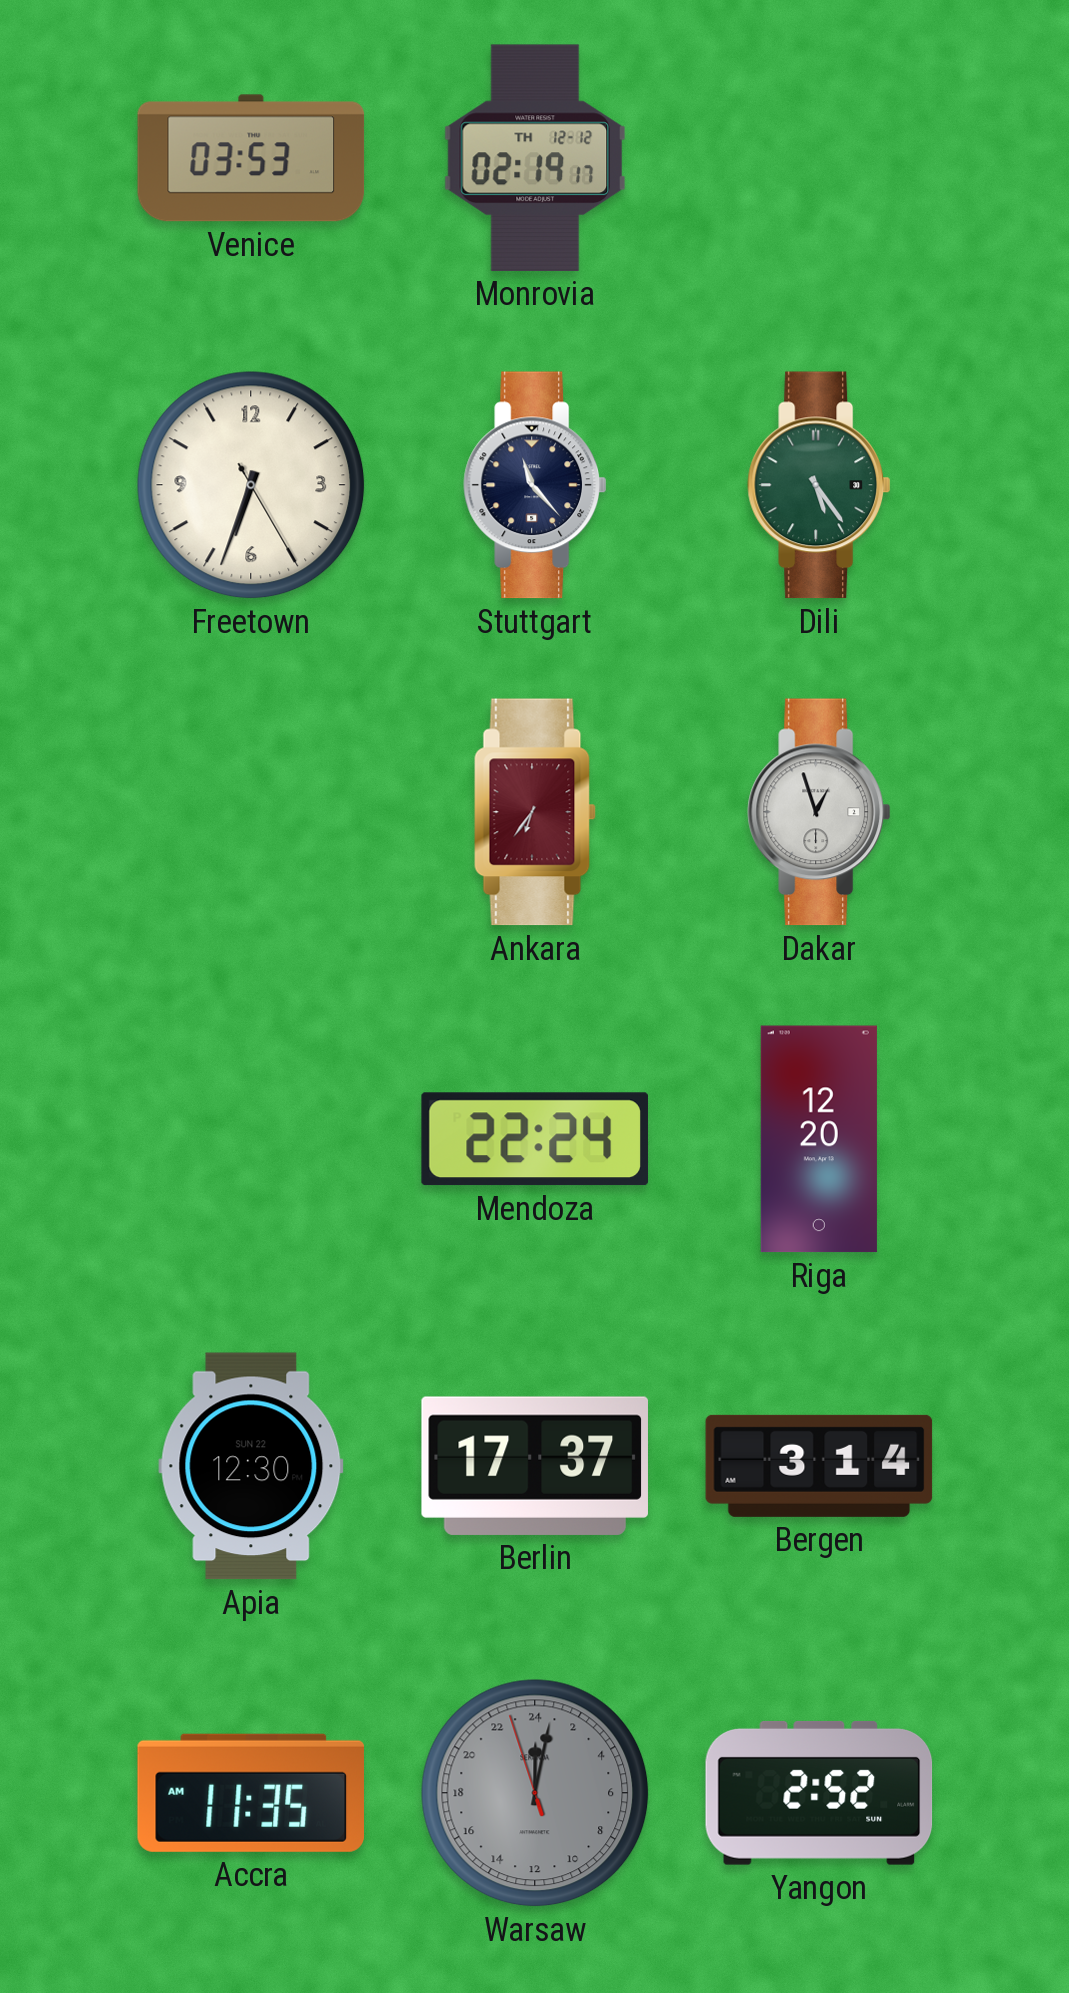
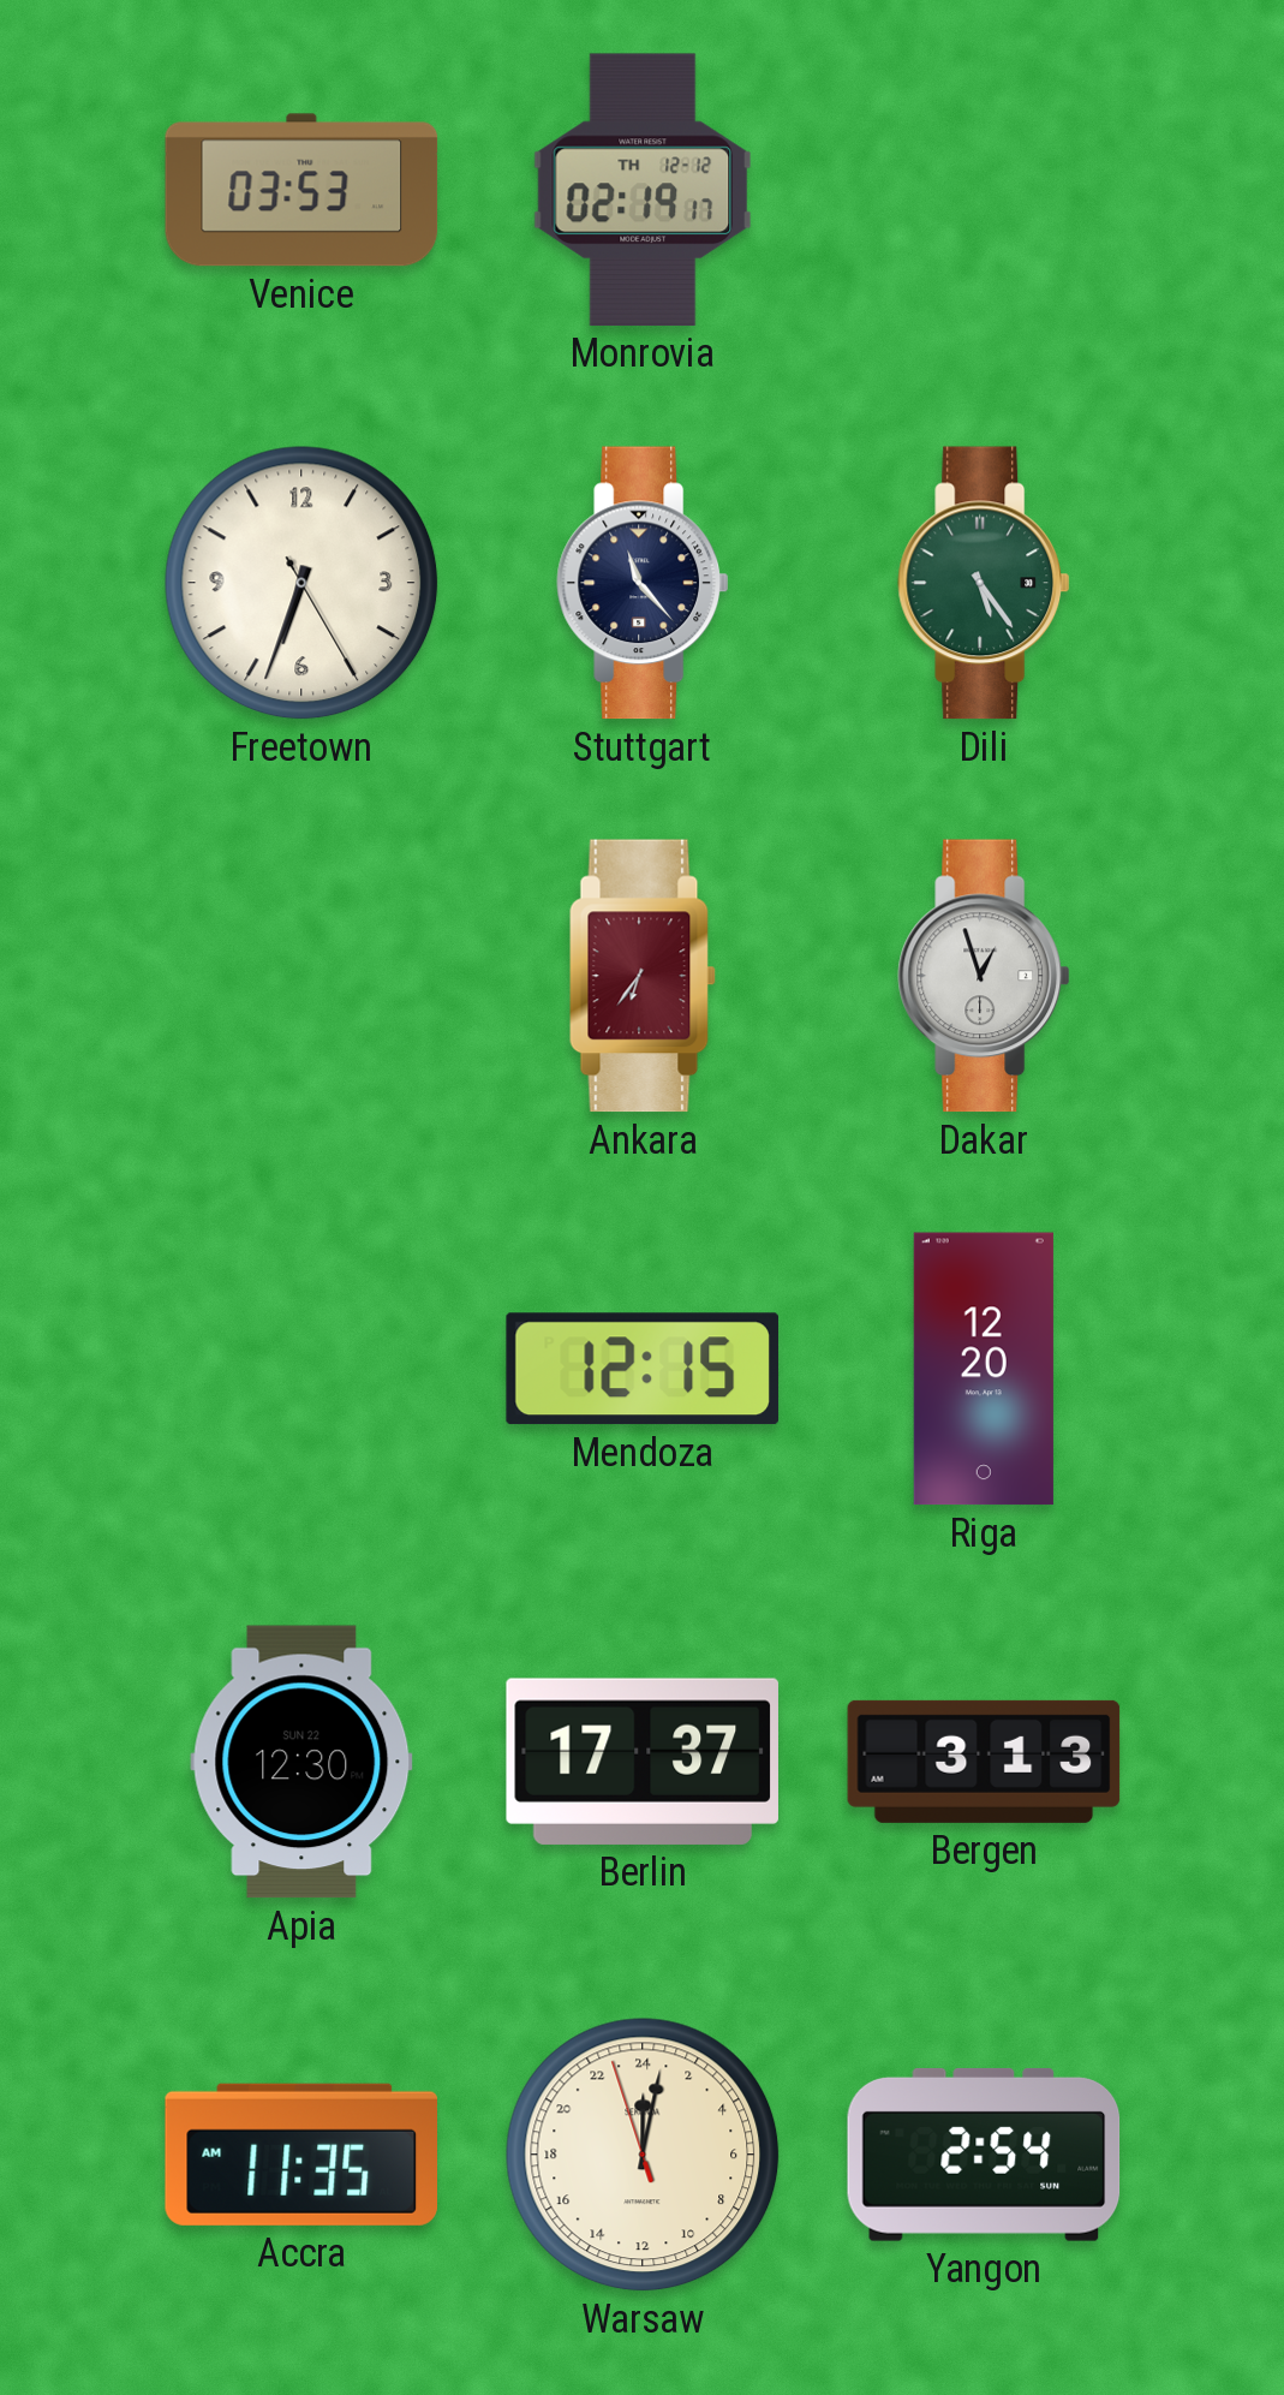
Mendoza: 22:24 -> 12:15 (643, 1369)
Bergen: 3:14 -> 3:13 (984, 1762)
Warsaw dial: grey -> cream (643, 2155)
Yangon: 2:52 -> 2:54 (984, 2155)
